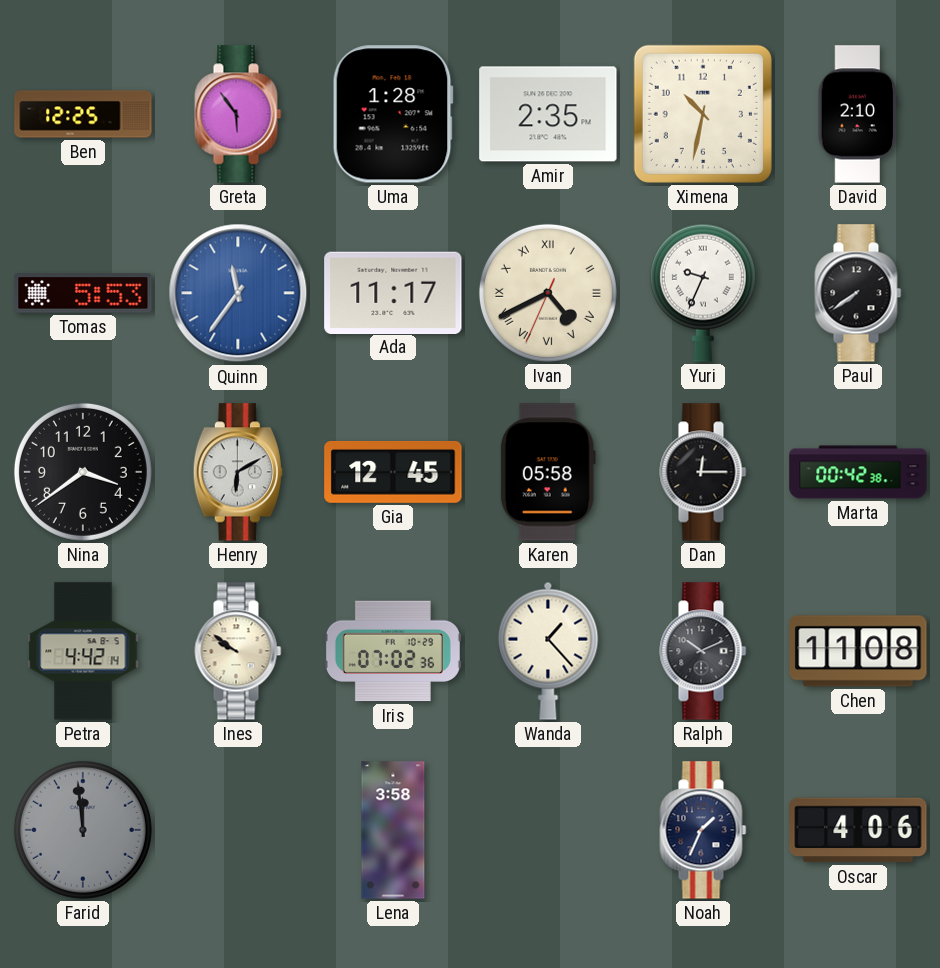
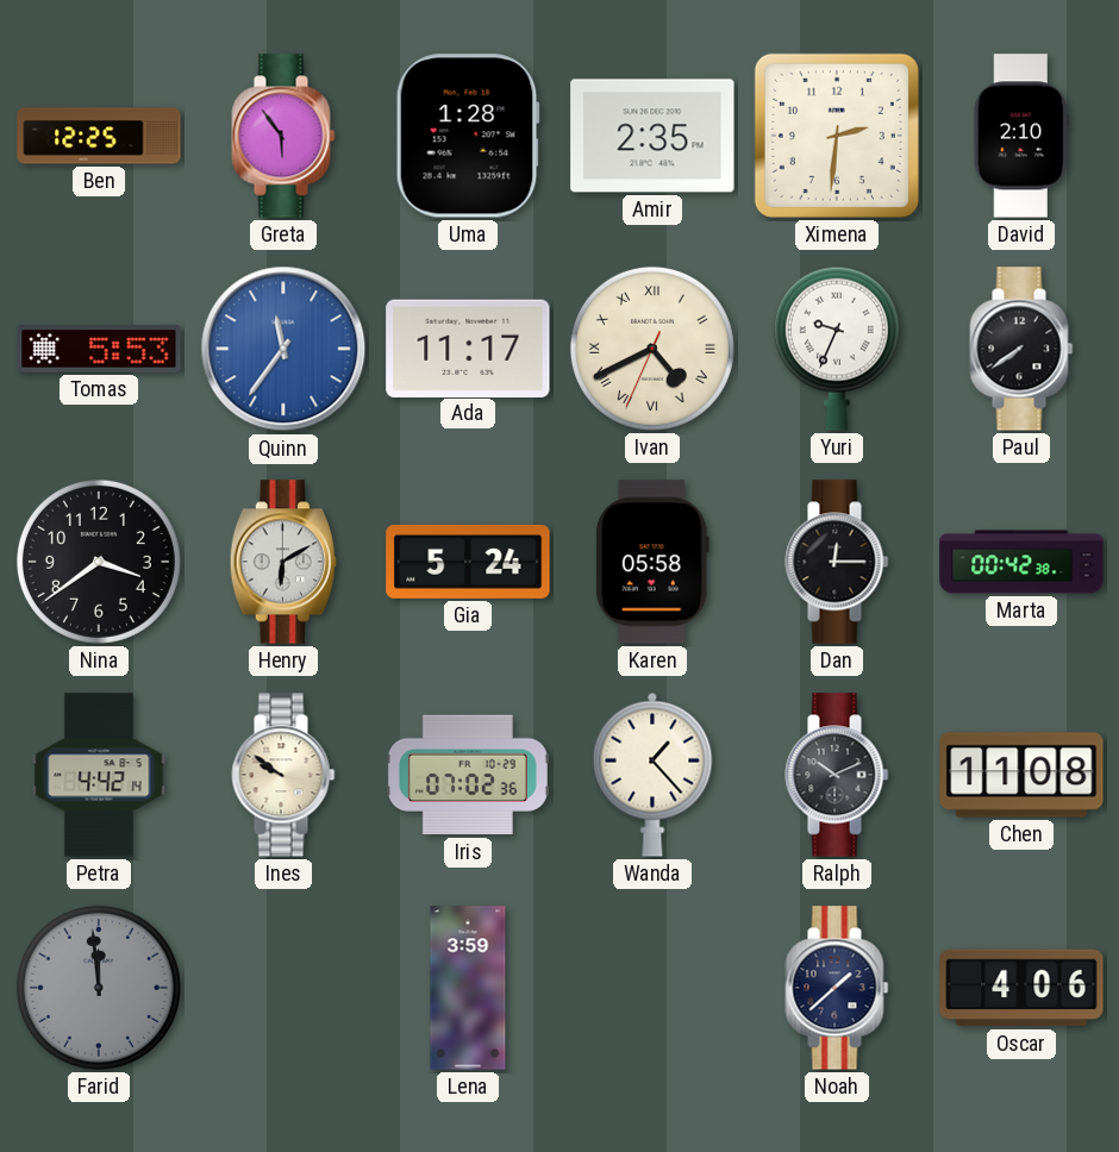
Ximena: 10:32 -> 2:31 (837, 136)
Gia: 12:45 -> 5:24 (468, 562)
Lena: 3:58 -> 3:59 (468, 988)
Noah: 1:34 -> 1:38 (837, 988)
